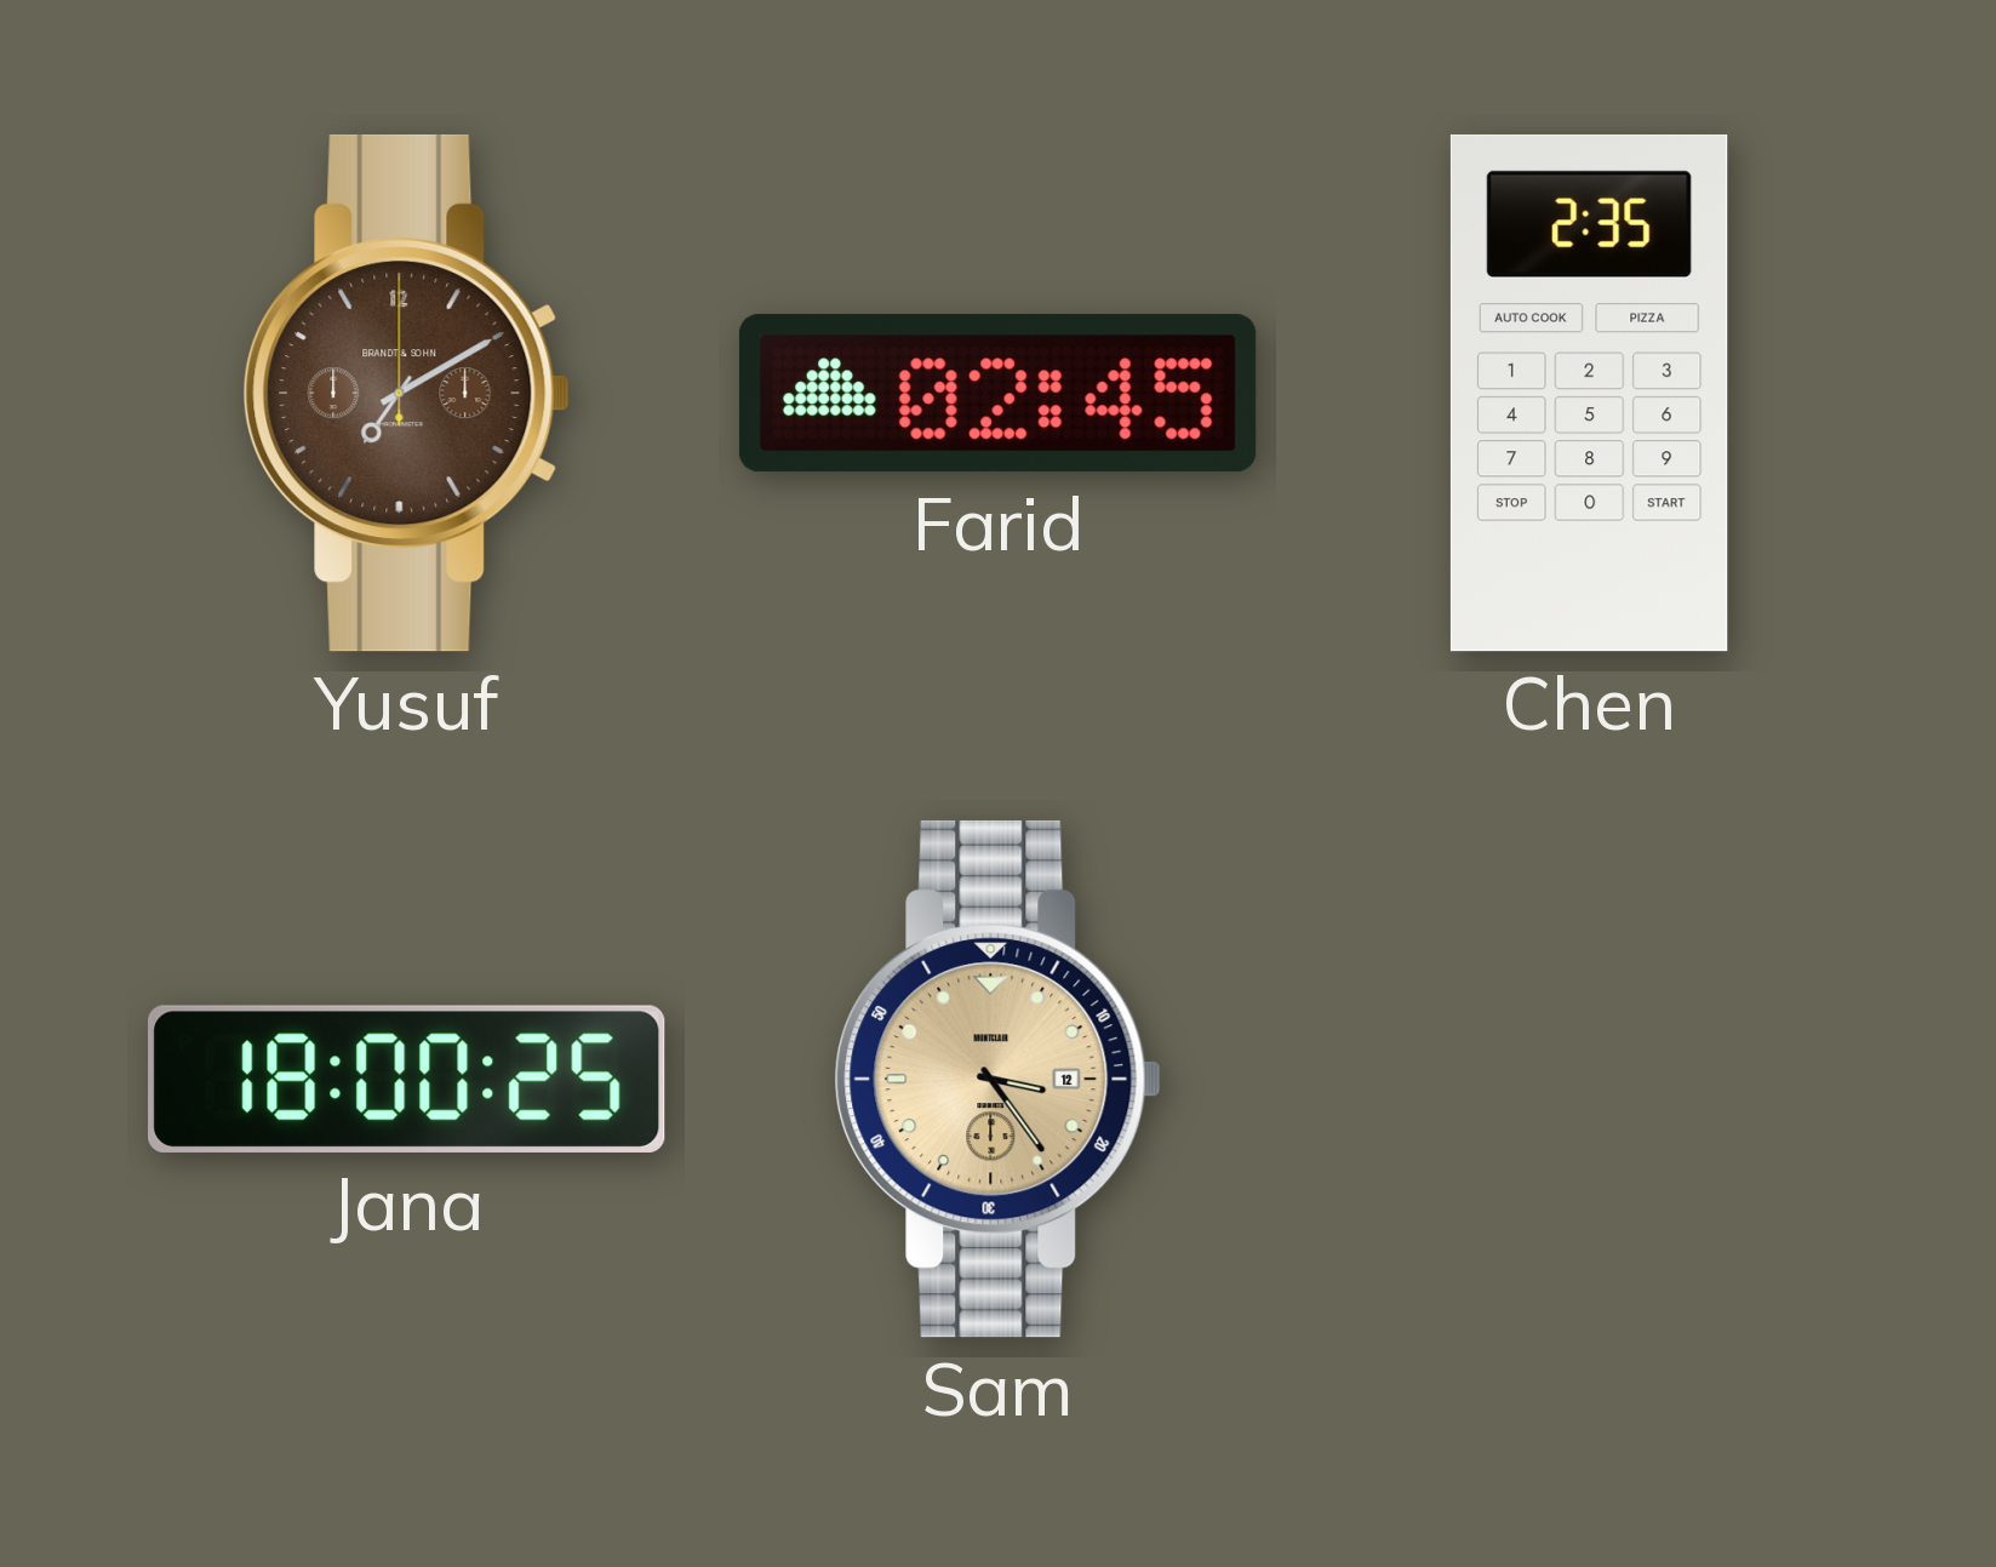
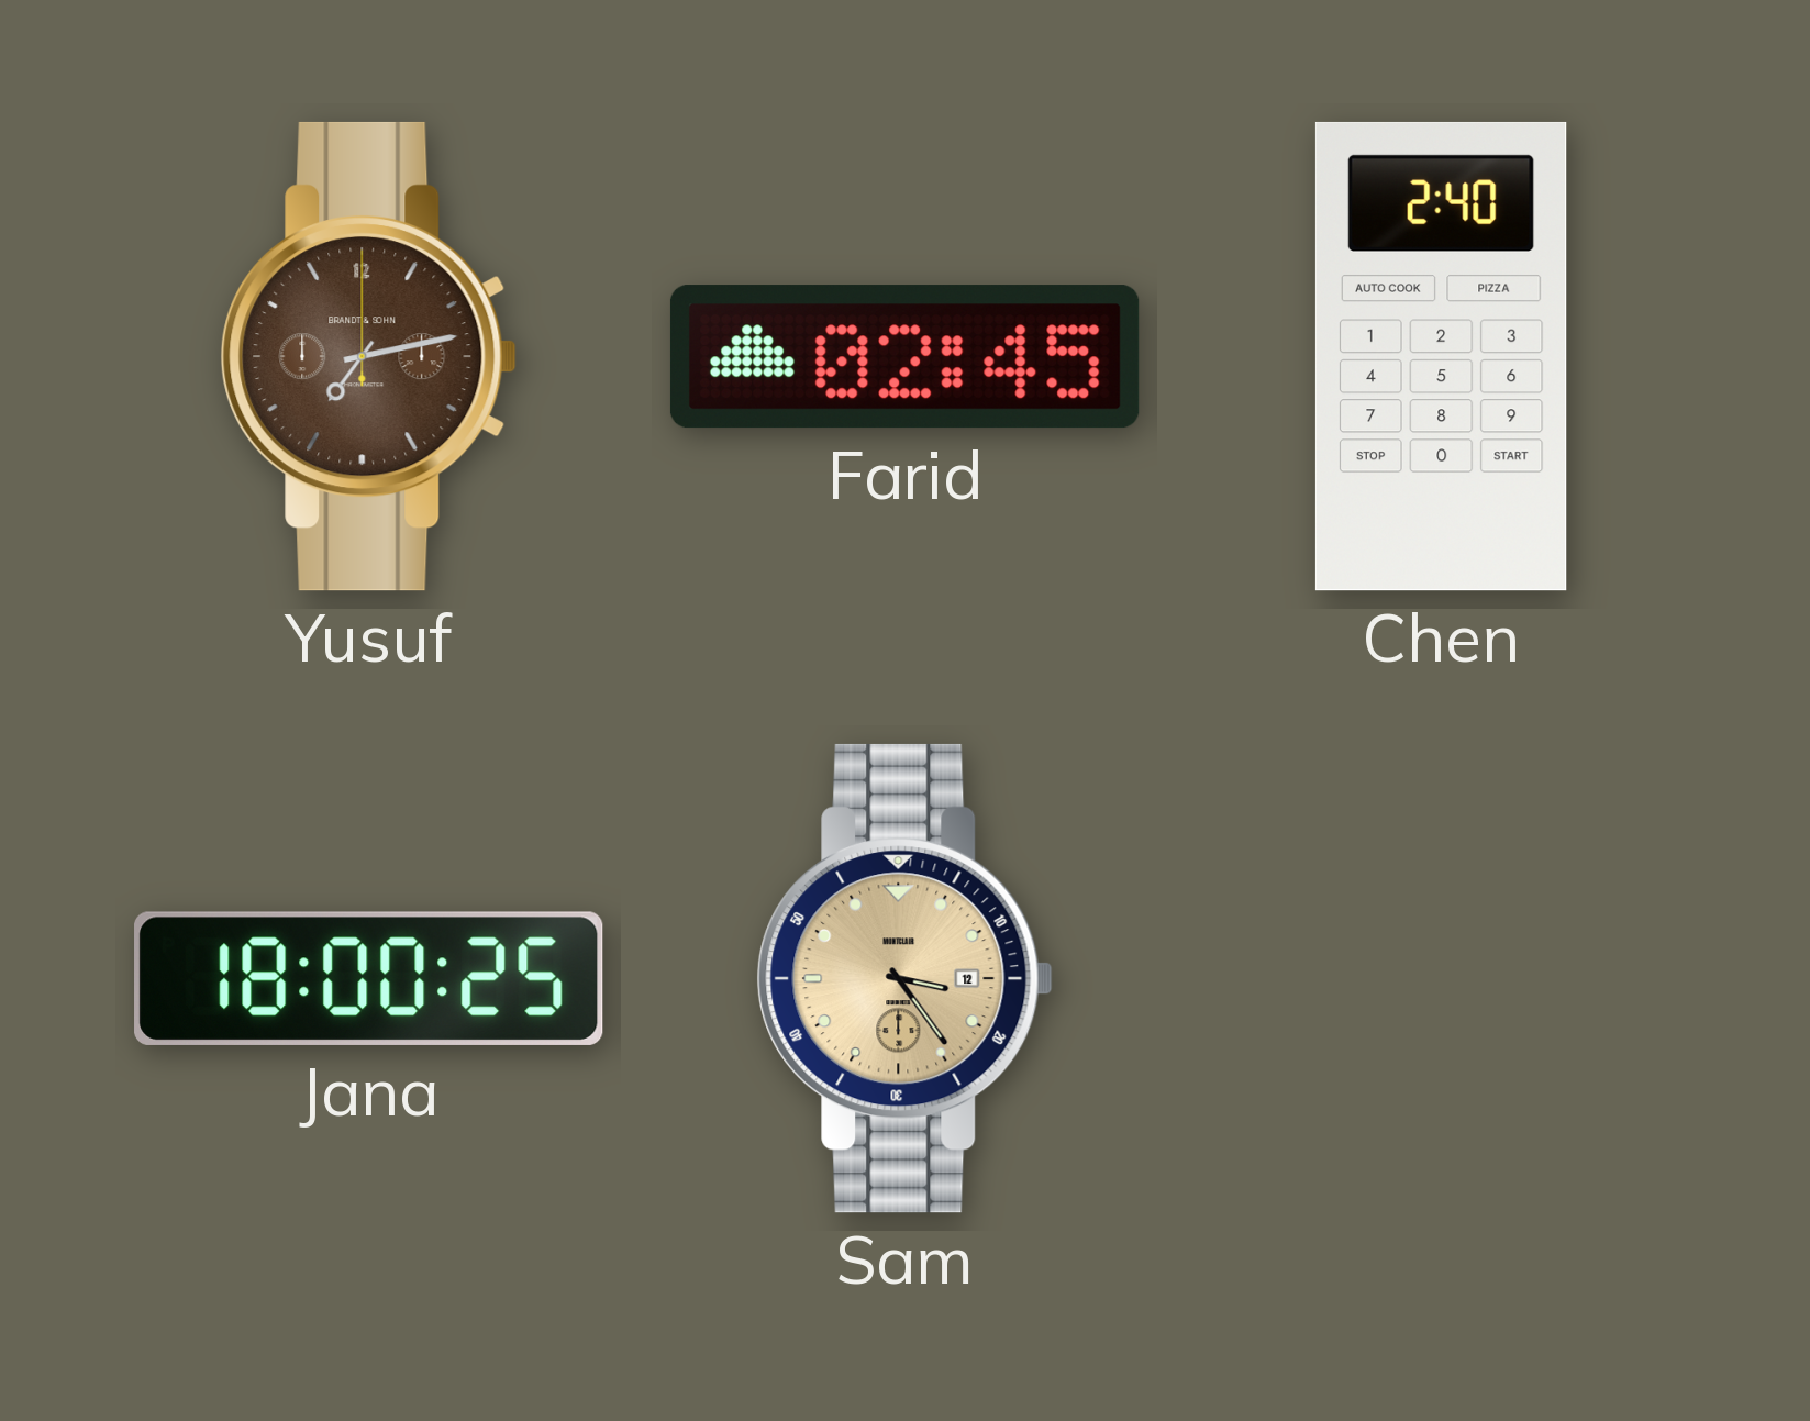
Yusuf: 7:10 -> 7:13 (368, 356)
Chen: 2:35 -> 2:40 (1441, 356)
